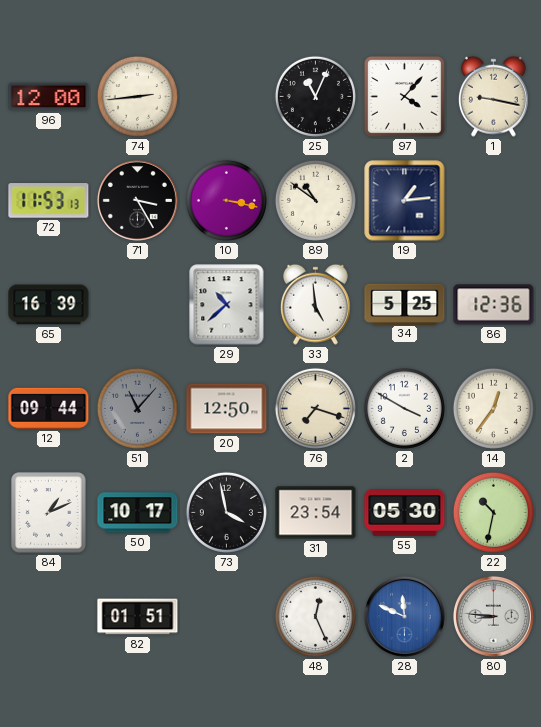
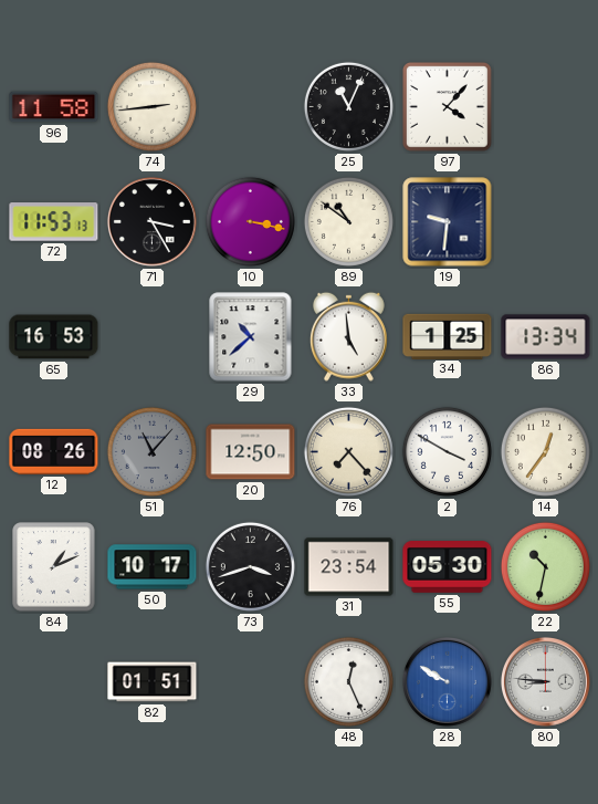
96: 12:00 -> 11:58 (54, 107)
1: 9:17 -> none (493, 96)
19: 1:14 -> 9:31 (448, 222)
65: 16:39 -> 16:53 (54, 337)
34: 5:25 -> 1:25 (448, 336)
86: 12:36 -> 13:34 (546, 337)
12: 09:44 -> 08:26 (54, 451)
76: 7:18 -> 7:23 (348, 451)
73: 3:58 -> 3:42 (250, 566)
28: 11:49 -> 9:50 (447, 681)
